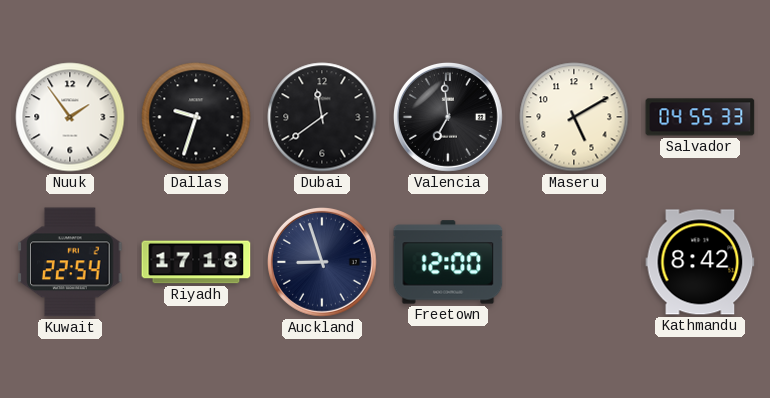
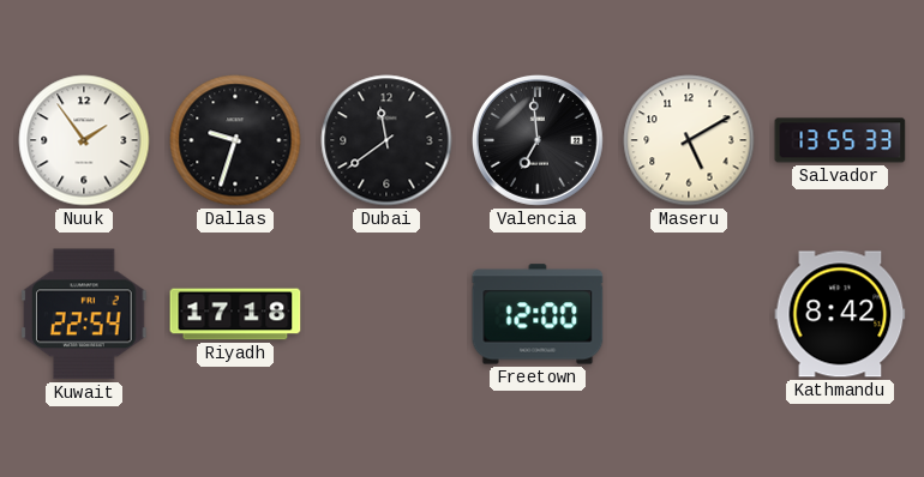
Salvador: 04:55 -> 13:55 (840, 140)
Auckland: 8:57 -> none (322, 262)
